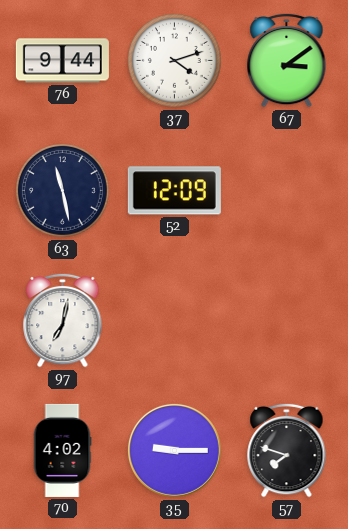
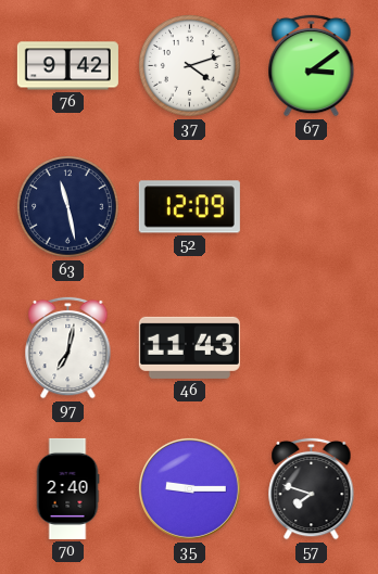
76: 9:44 -> 9:42 (67, 66)
46: none -> 11:43 (189, 347)
70: 4:02 -> 2:40 (67, 488)
